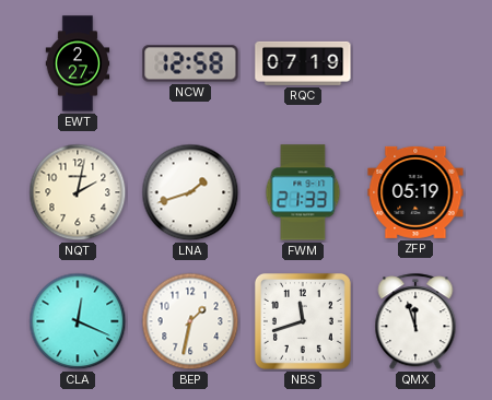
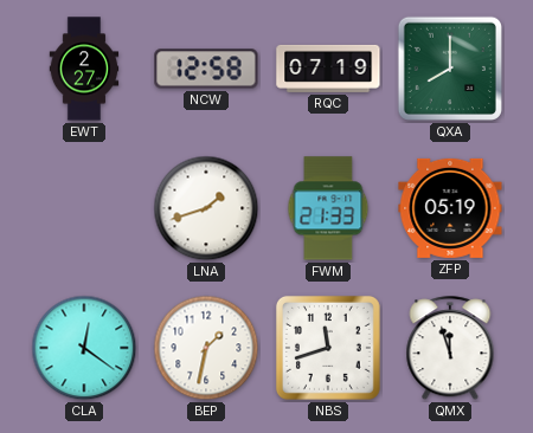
QXA: none -> 8:00 (450, 69)
NQT: 2:02 -> none (78, 192)
CLA: 12:19 -> 12:21 (84, 348)
